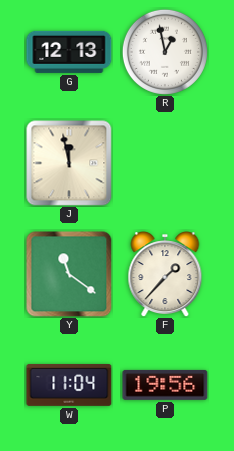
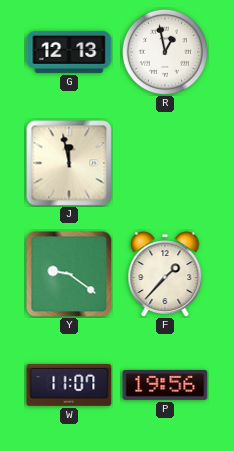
Y: 11:21 -> 9:21 (69, 274)
W: 11:04 -> 11:07 (69, 385)
